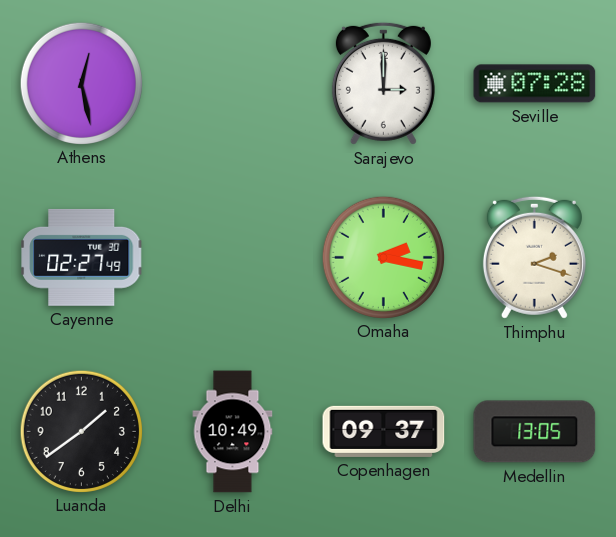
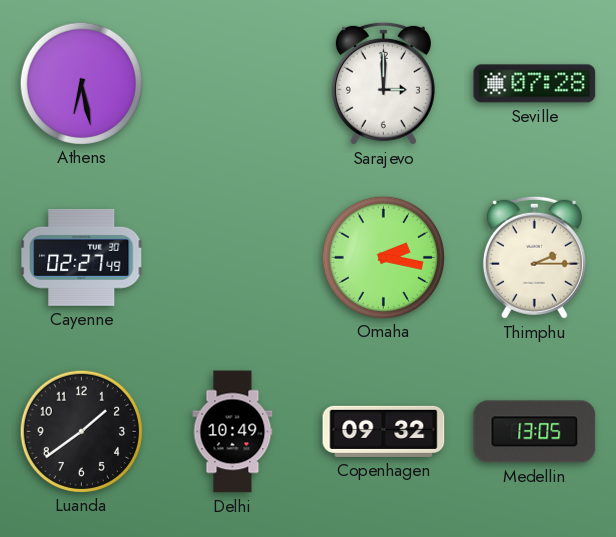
Athens: 12:28 -> 6:28 (81, 83)
Thimphu: 2:18 -> 2:15 (534, 257)
Copenhagen: 09:37 -> 09:32 (384, 431)
